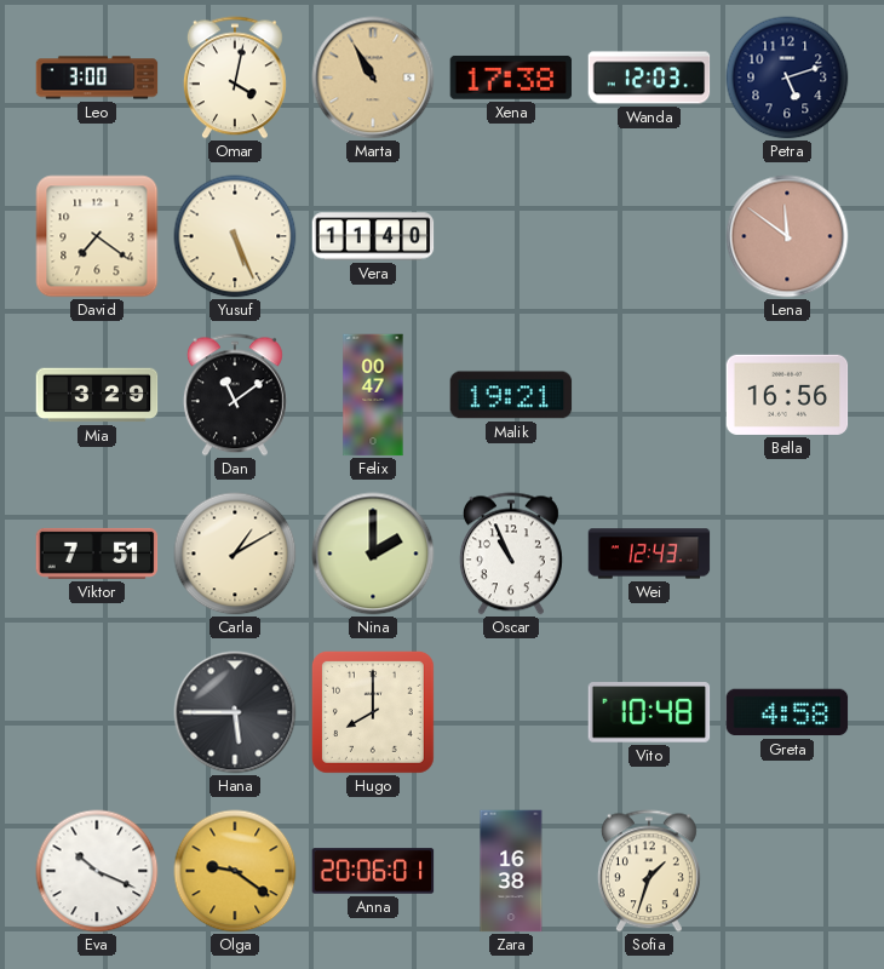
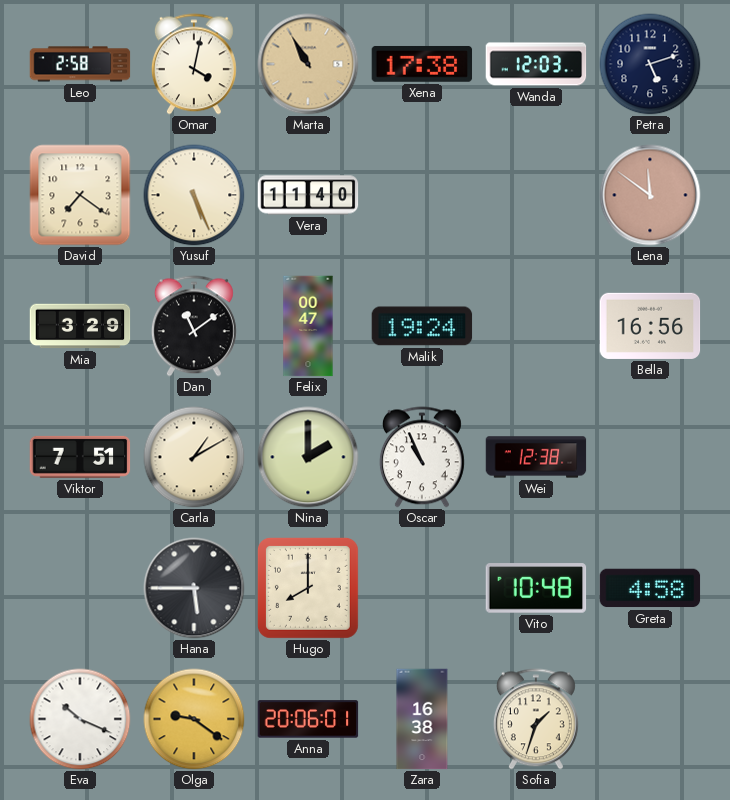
Leo: 3:00 -> 2:58 (80, 64)
Malik: 19:21 -> 19:24 (422, 326)
Wei: 12:43 -> 12:38 (536, 457)
